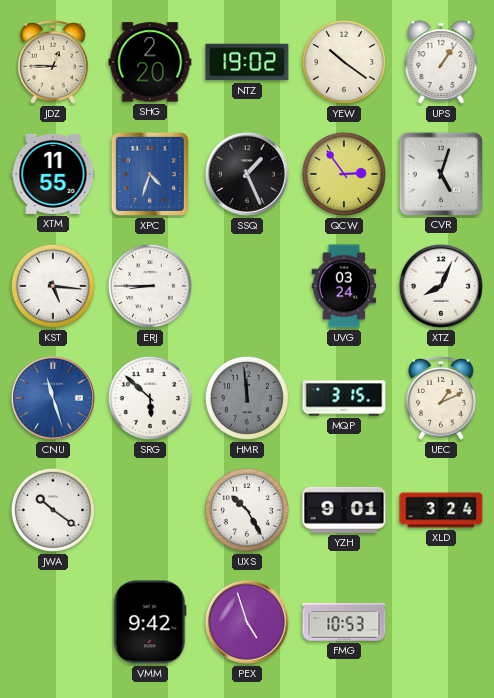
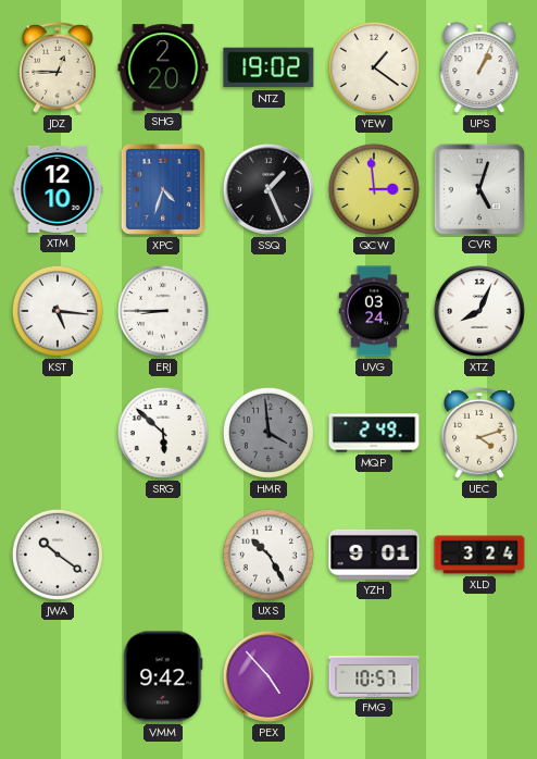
YEW: 10:21 -> 1:21 (374, 67)
UPS: 1:06 -> 1:04 (479, 67)
XTM: 11:55 -> 12:10 (58, 189)
QCW: 2:54 -> 2:59 (374, 189)
CNU: 11:27 -> none (53, 398)
HMR: 11:59 -> 3:59 (268, 433)
MQP: 3:15 -> 2:49 (374, 433)
UEC: 1:11 -> 4:12 (479, 434)
PEX: 4:57 -> 4:53 (268, 676)
FMG: 10:53 -> 10:57 (374, 676)
